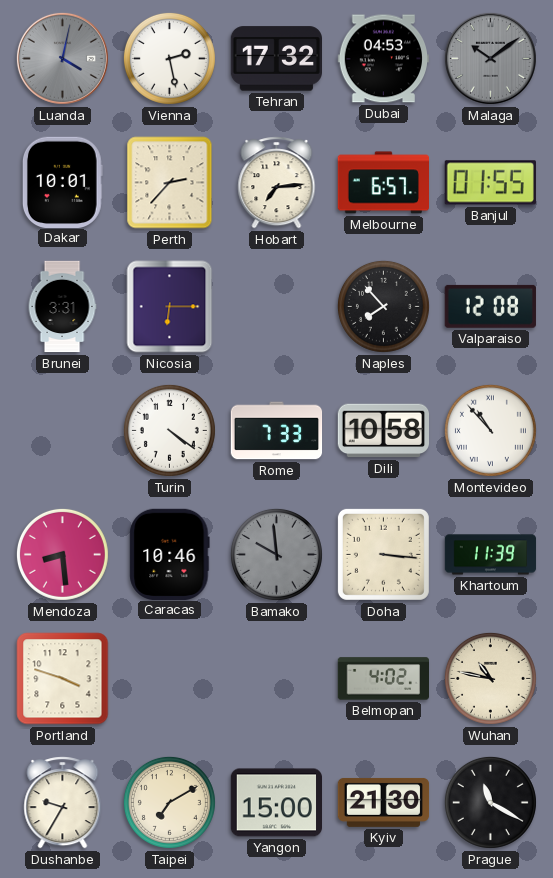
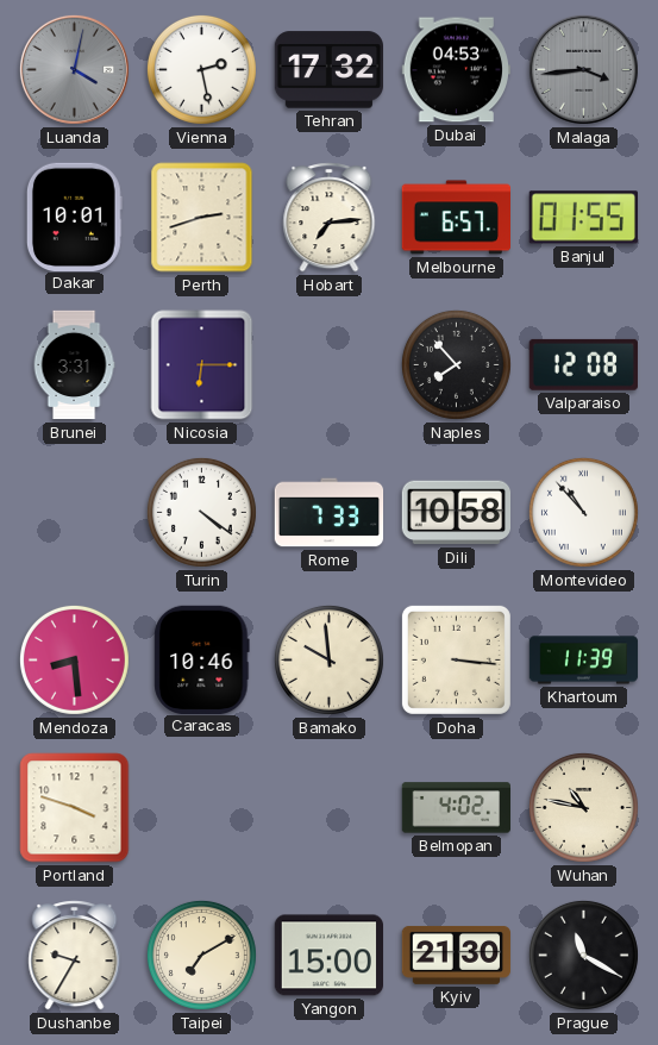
Malaga: 10:09 -> 3:44 (583, 69)
Perth: 2:37 -> 2:42 (202, 218)
Bamako dial: grey -> cream (328, 659)
